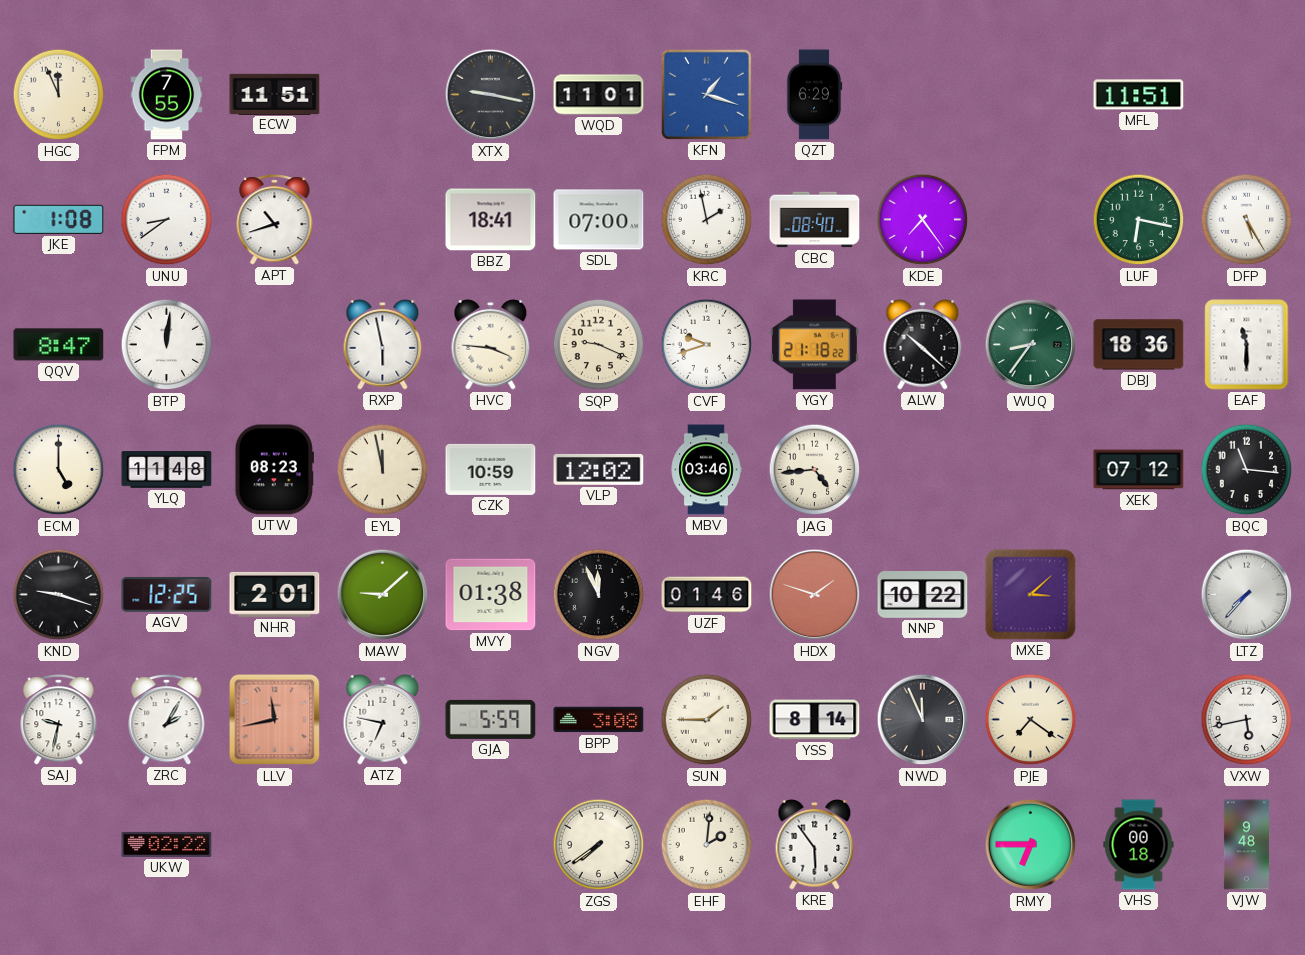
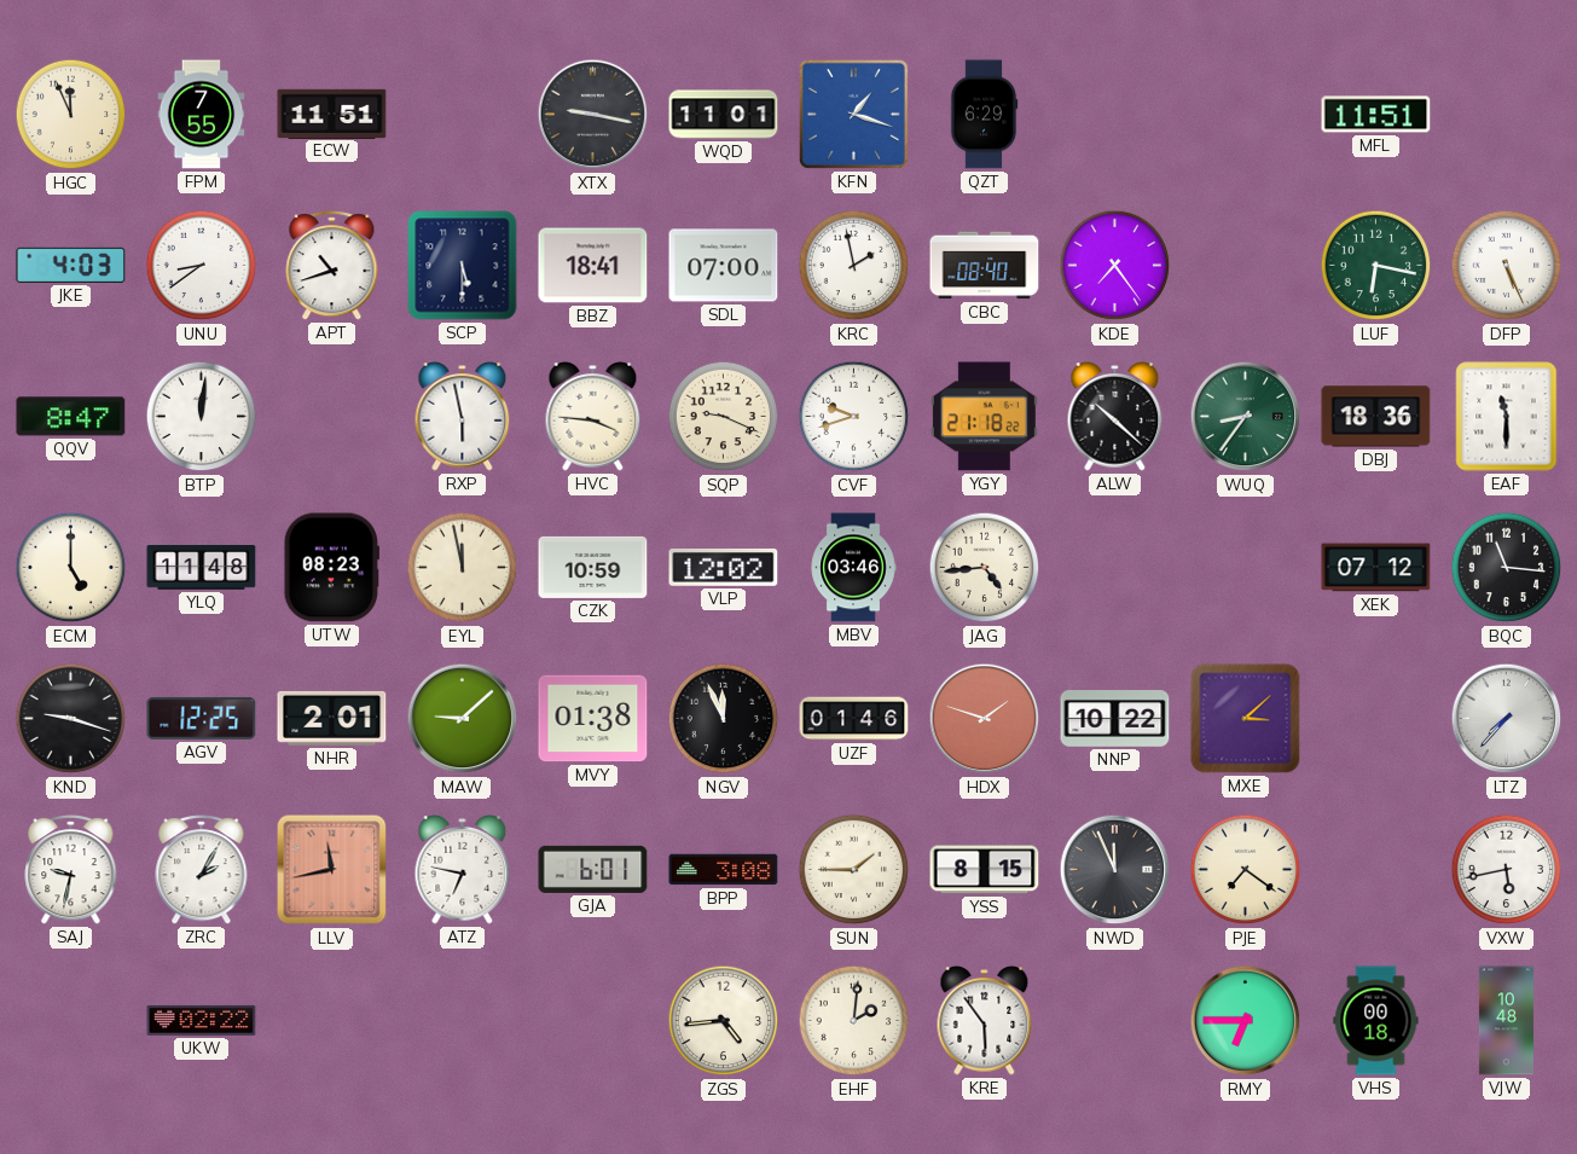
JKE: 1:08 -> 4:03 (71, 265)
SCP: none -> 5:30 (463, 266)
DFP: 5:25 -> 5:26 (1507, 266)
GJA: 5:59 -> 6:01 (593, 869)
YSS: 8:14 -> 8:15 (985, 870)
ZGS: 7:39 -> 4:44 (724, 1021)
VJW: 9:48 -> 10:48 (1506, 1021)
